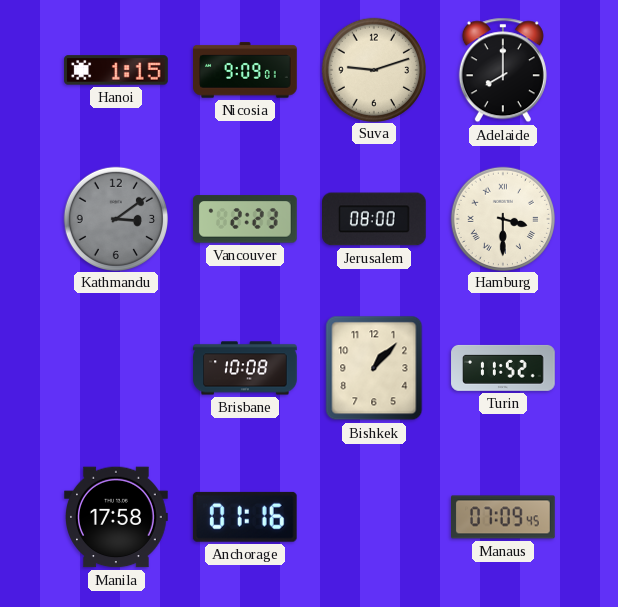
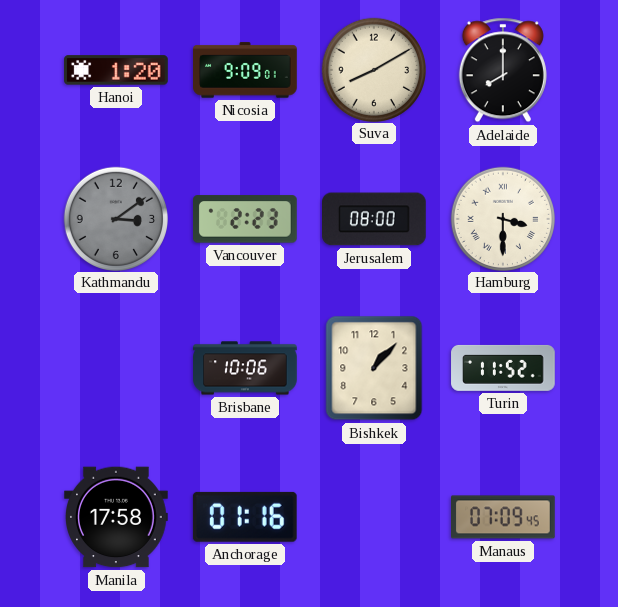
Hanoi: 1:15 -> 1:20 (116, 70)
Suva: 9:12 -> 8:10 (373, 69)
Brisbane: 10:08 -> 10:06 (245, 368)
